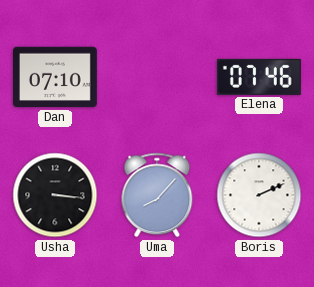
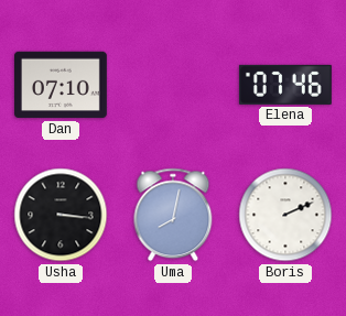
Uma: 8:07 -> 8:02 (173, 215)
